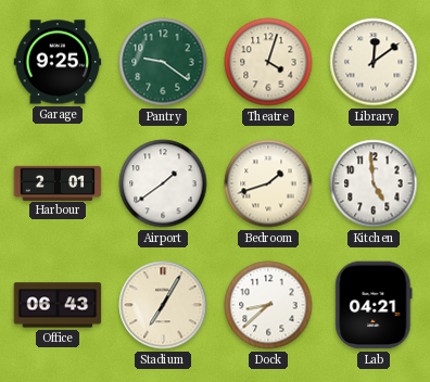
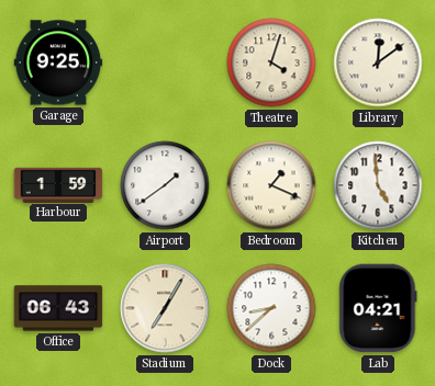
Pantry: 9:21 -> none (163, 62)
Harbour: 2:01 -> 1:59 (58, 184)
Bedroom: 1:42 -> 1:19 (271, 185)
